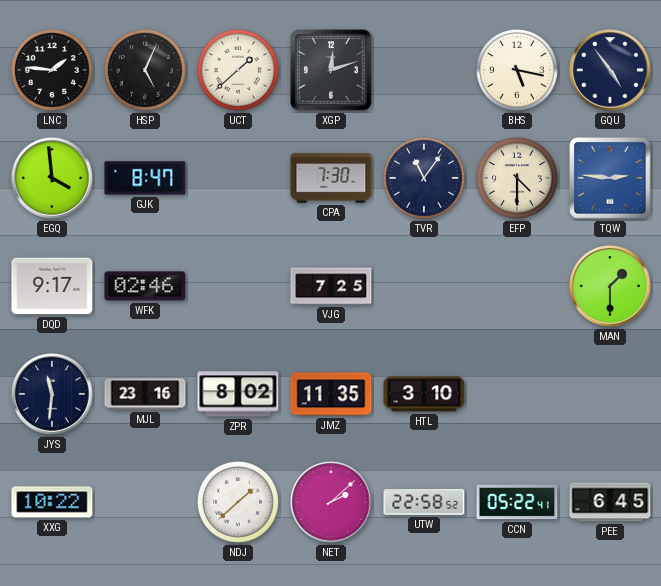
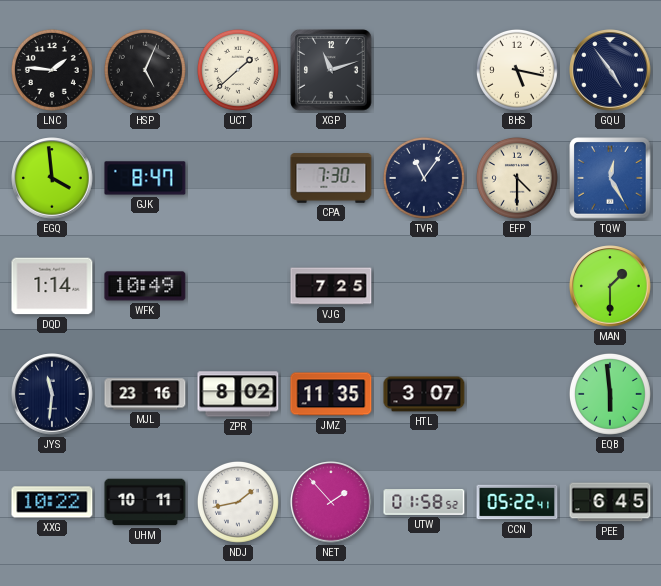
XGP: 12:12 -> 11:12 (331, 70)
TQW: 2:46 -> 12:25 (610, 178)
DQD: 9:17 -> 1:14 (52, 286)
WFK: 02:46 -> 10:49 (145, 286)
HTL: 3:10 -> 3:07 (424, 394)
EQB: none -> 5:59 (610, 394)
UHM: none -> 10:11 (145, 502)
NDJ: 1:38 -> 1:43 (238, 502)
NET: 2:08 -> 1:53 (331, 502)
UTW: 22:58 -> 01:58 (424, 503)
